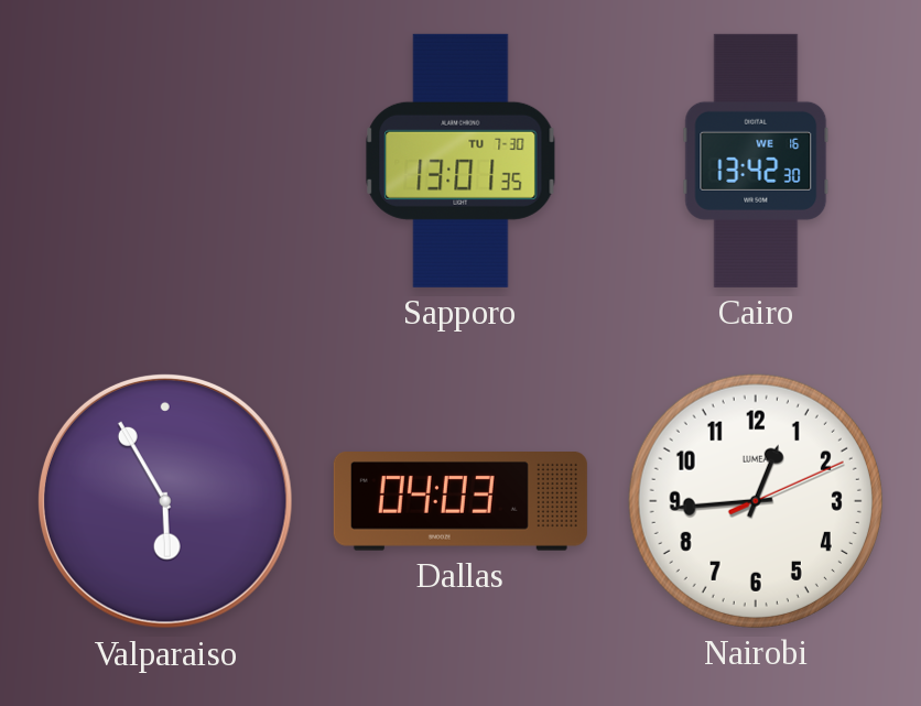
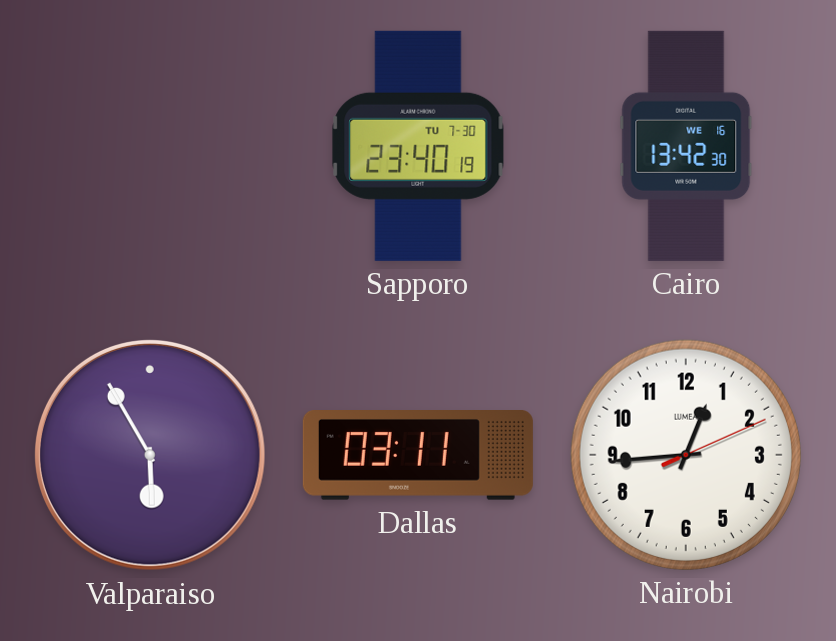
Sapporo: 13:01 -> 23:40 (418, 146)
Dallas: 04:03 -> 03:11 (418, 456)
